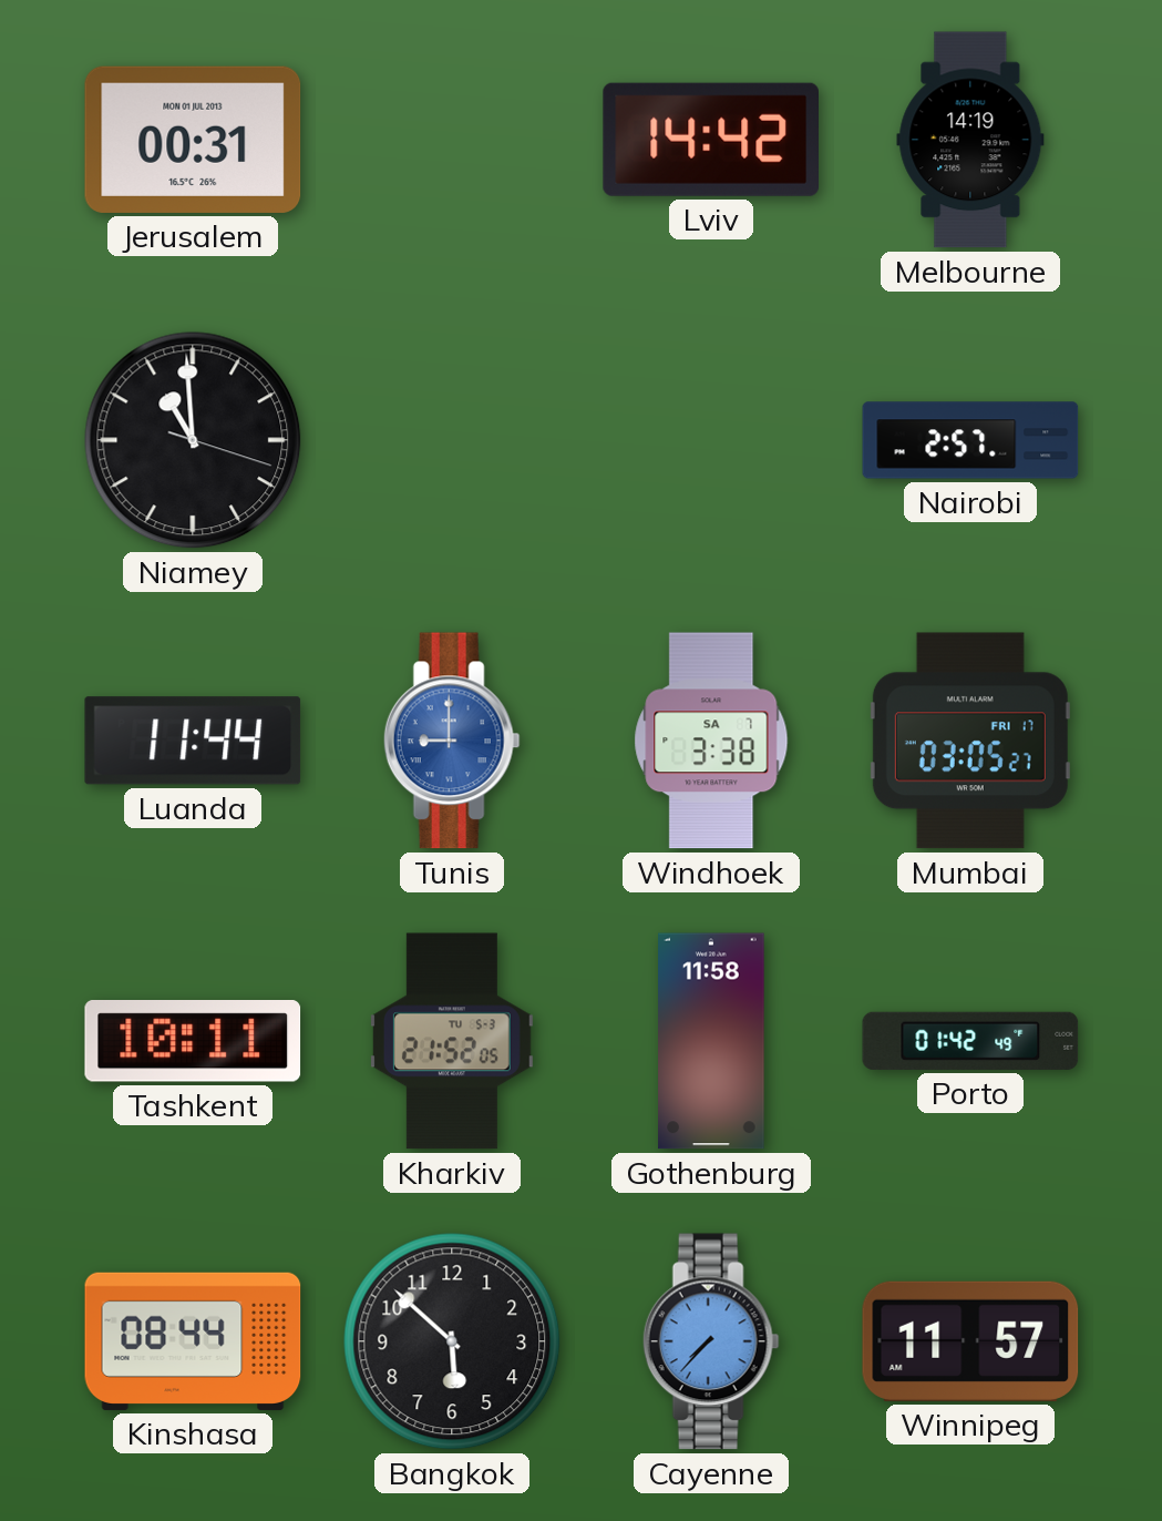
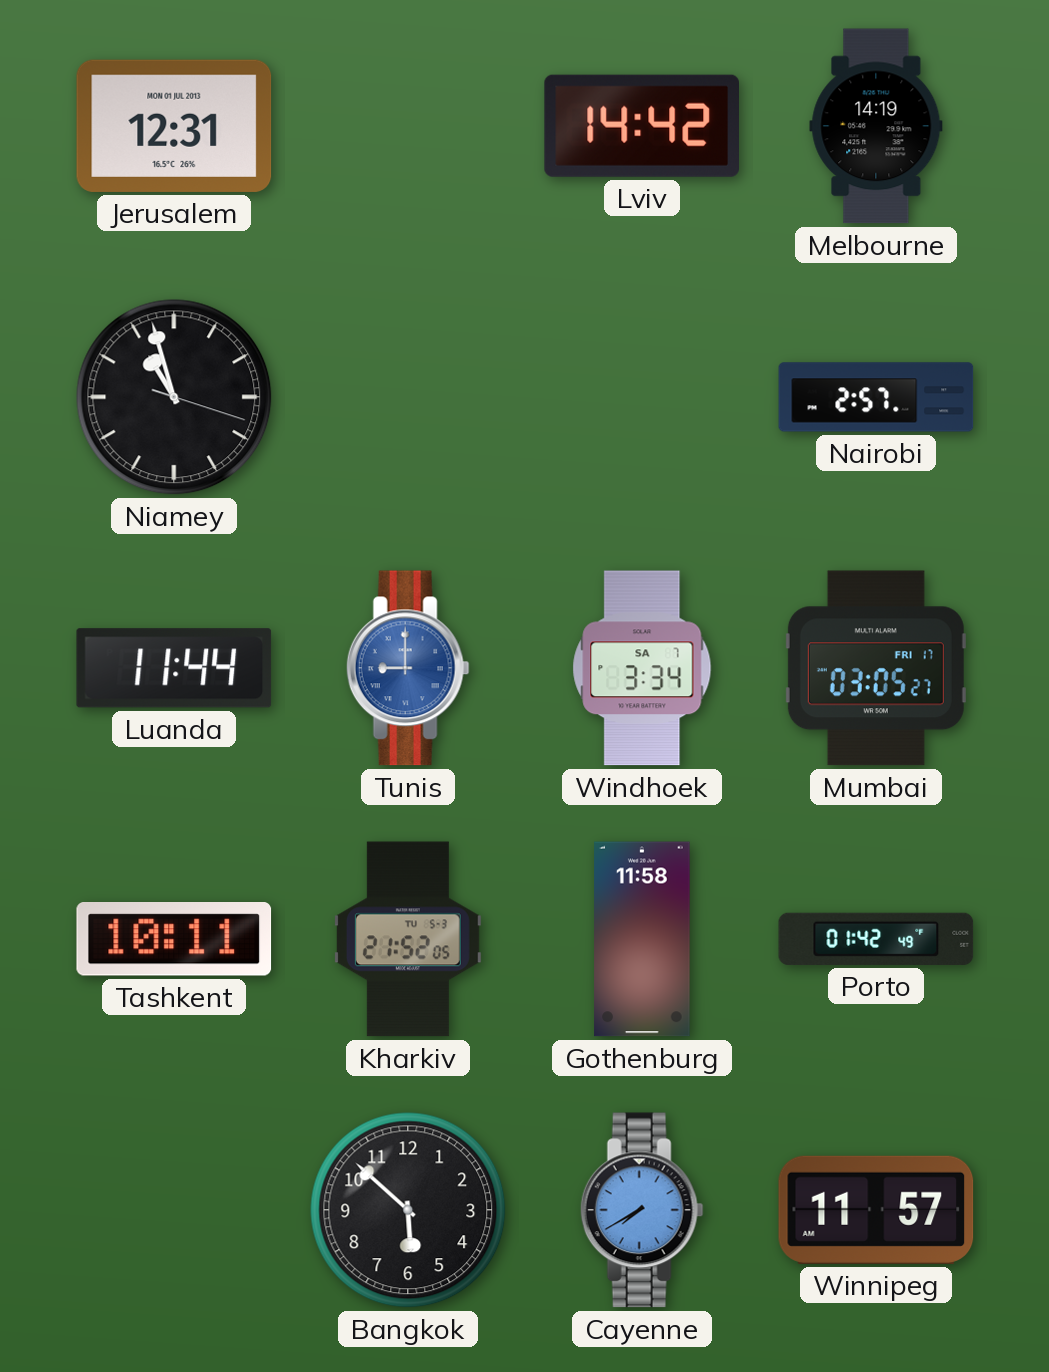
Jerusalem: 00:31 -> 12:31 (174, 126)
Niamey: 10:59 -> 10:57 (174, 397)
Windhoek: 3:38 -> 3:34 (642, 668)
Kinshasa: 08:44 -> none (193, 1341)
Cayenne: 7:37 -> 7:40 (642, 1210)
